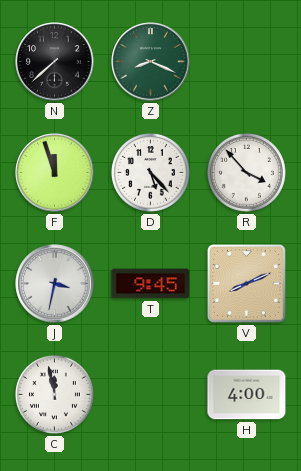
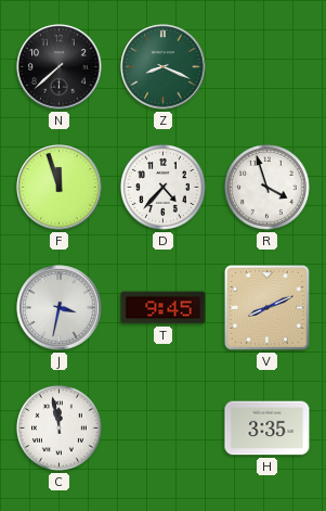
D: 5:23 -> 4:37 (162, 187)
R: 3:53 -> 3:57 (266, 187)
H: 4:00 -> 3:35 (268, 429)
